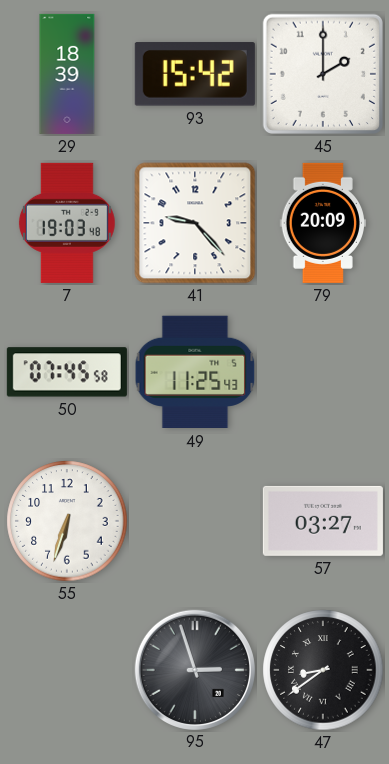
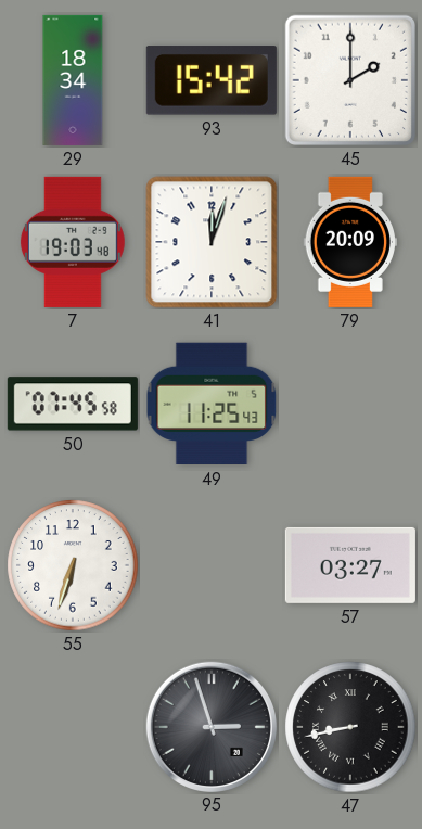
29: 18:39 -> 18:34 (73, 80)
41: 9:23 -> 12:03 (212, 242)
47: 8:39 -> 8:43 (350, 727)
